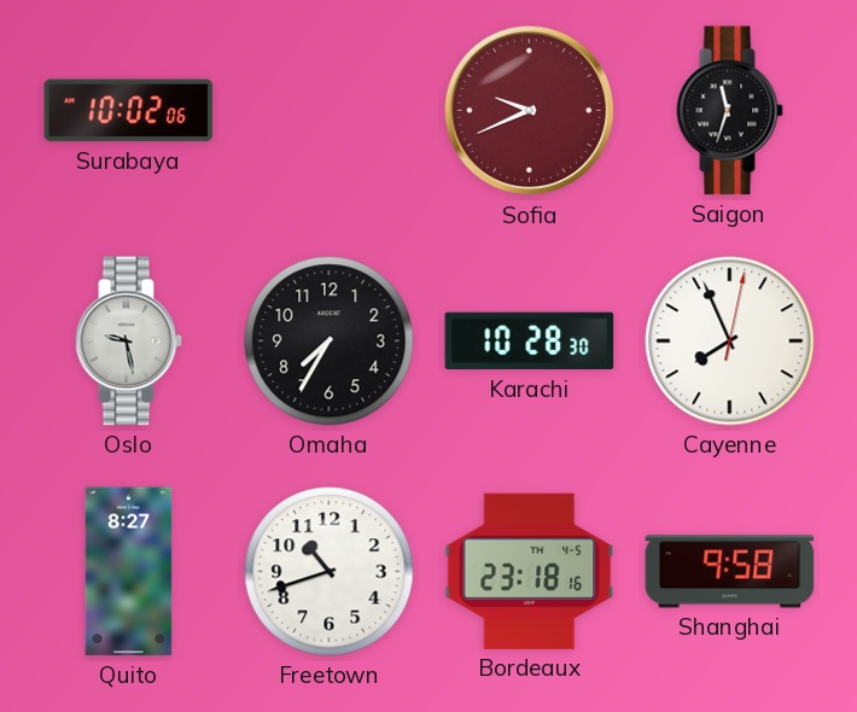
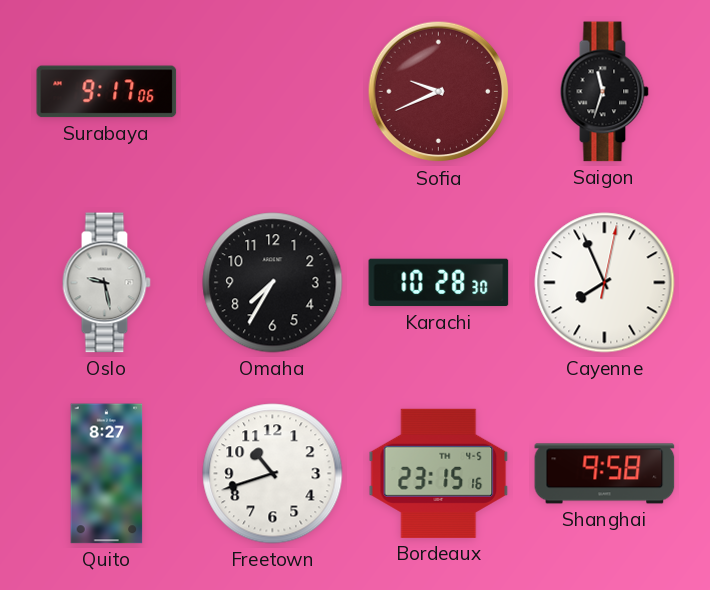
Surabaya: 10:02 -> 9:17 (107, 92)
Bordeaux: 23:18 -> 23:15 (439, 473)
